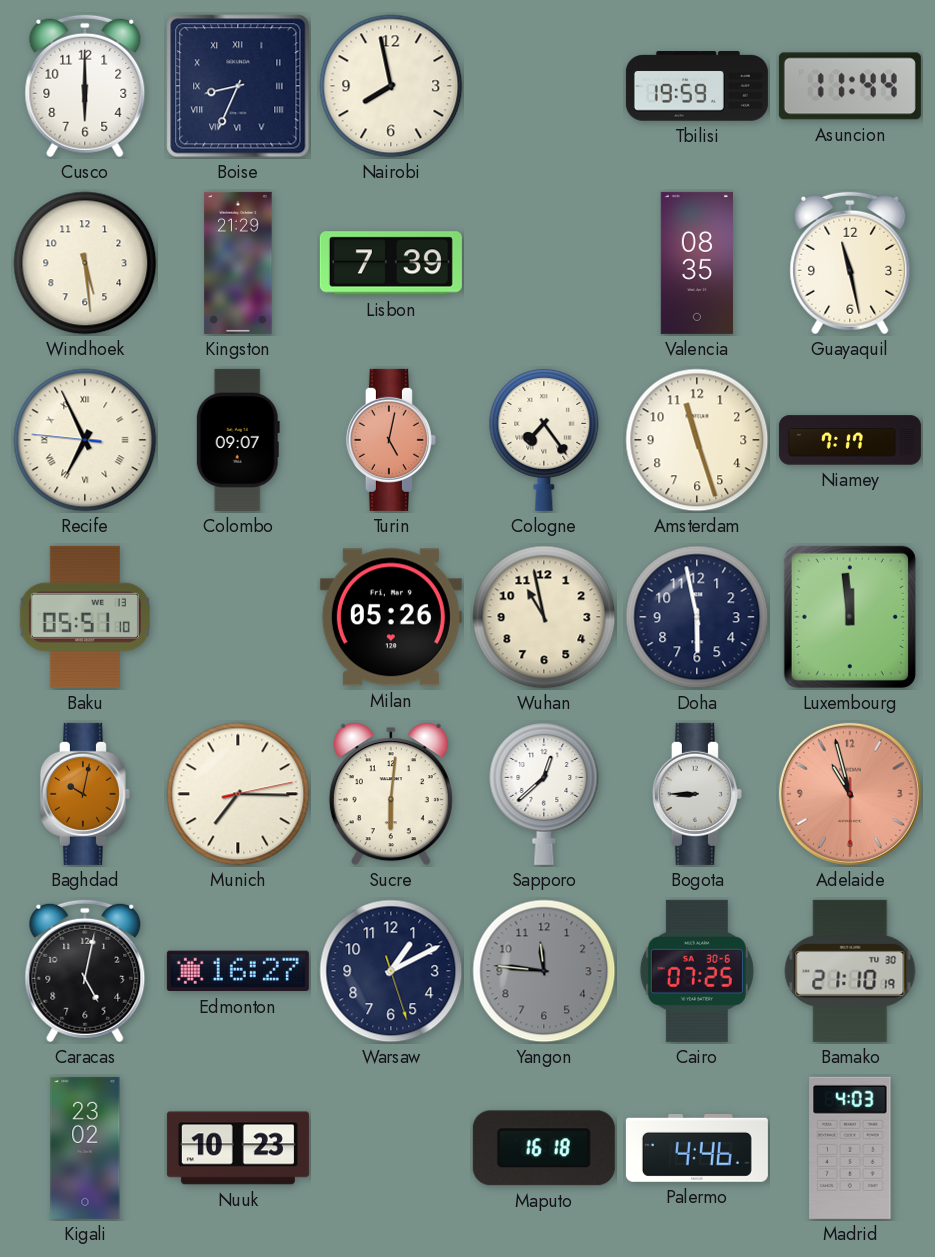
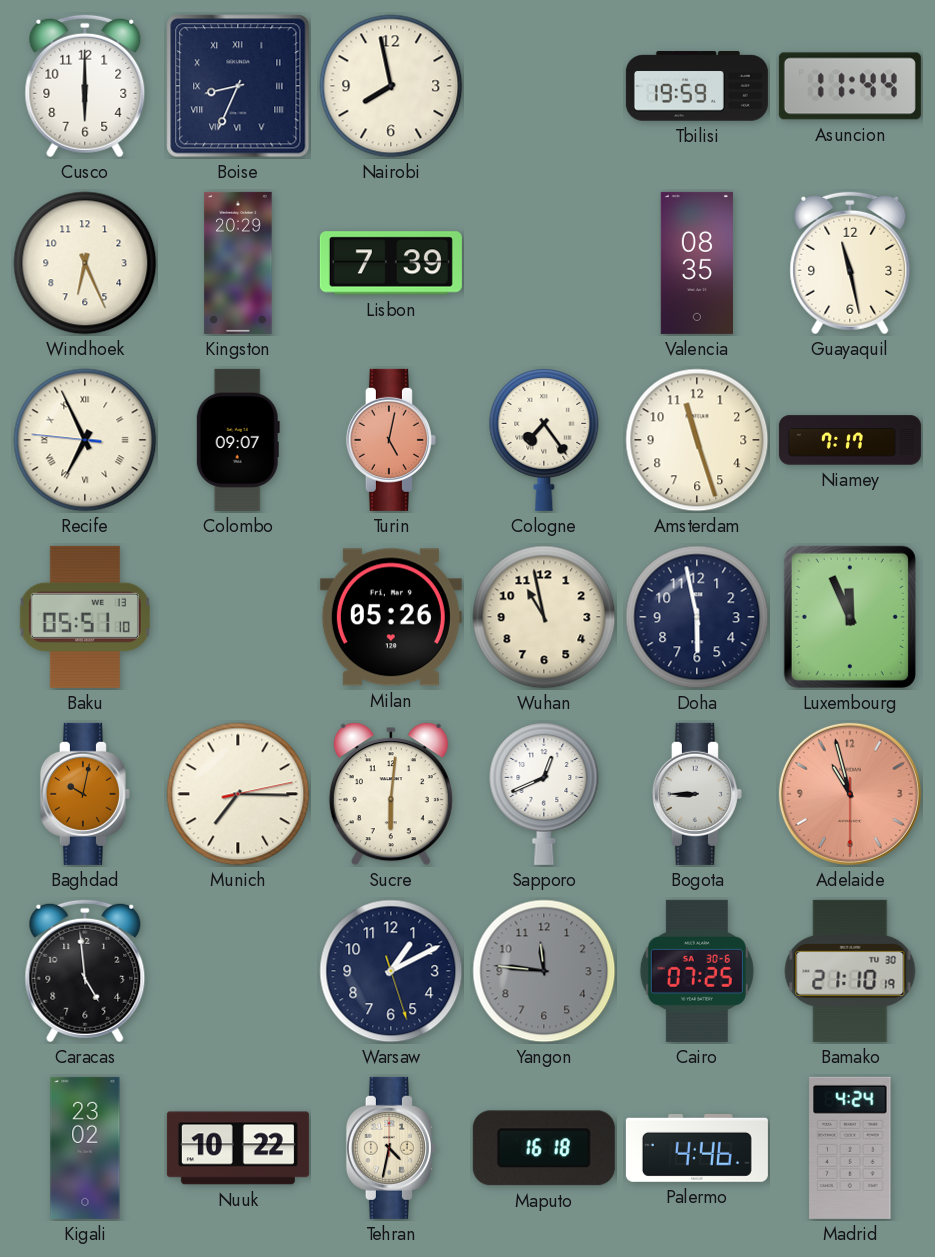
Windhoek: 5:29 -> 6:26 (85, 263)
Kingston: 21:29 -> 20:29 (238, 263)
Luxembourg: 11:59 -> 11:56 (850, 617)
Sapporo: 12:38 -> 12:41 (544, 794)
Caracas: 5:02 -> 4:59 (85, 971)
Edmonton: 16:27 -> none (238, 971)
Nuuk: 10:23 -> 10:22 (238, 1148)
Tehran: none -> 4:32 (391, 1148)
Madrid: 4:03 -> 4:24 (850, 1148)
